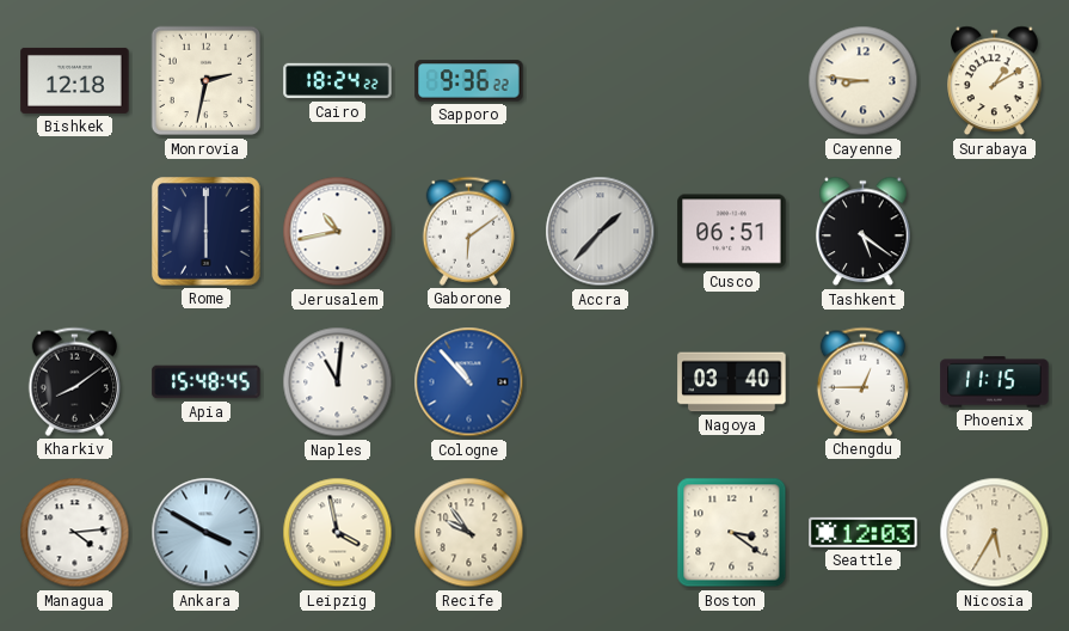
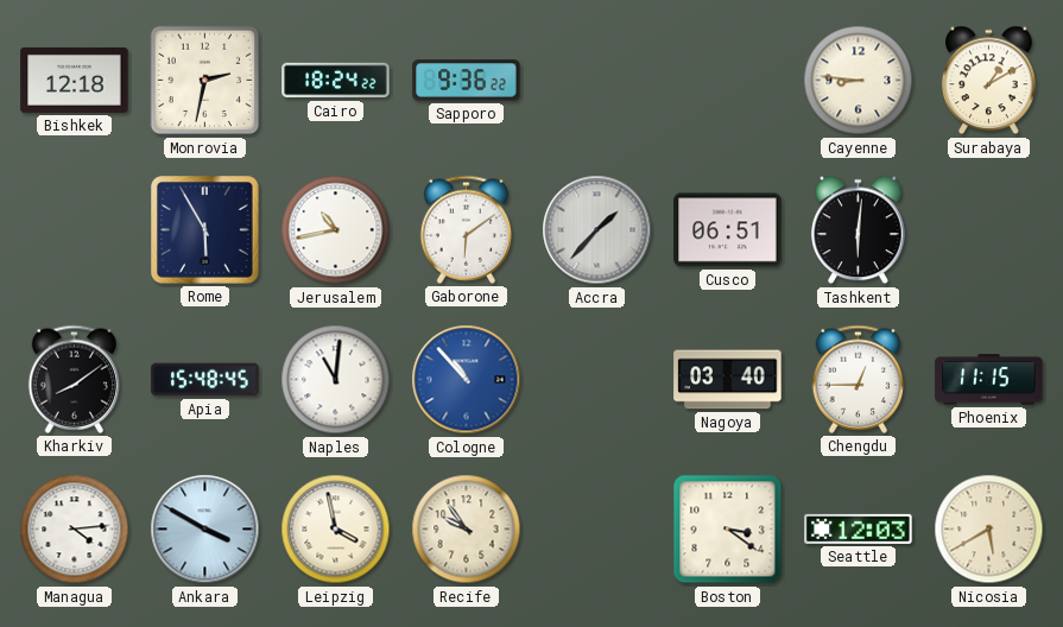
Rome: 6:00 -> 5:55 (205, 230)
Tashkent: 5:21 -> 6:01 (859, 230)
Nicosia: 5:35 -> 5:40 (989, 530)
